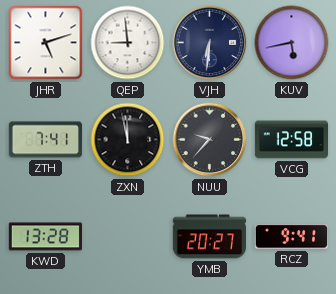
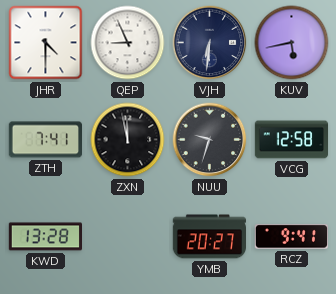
JHR: 5:12 -> 4:30 (46, 43)
QEP: 8:59 -> 8:56 (128, 43)
NUU: 9:37 -> 9:33 (210, 140)
